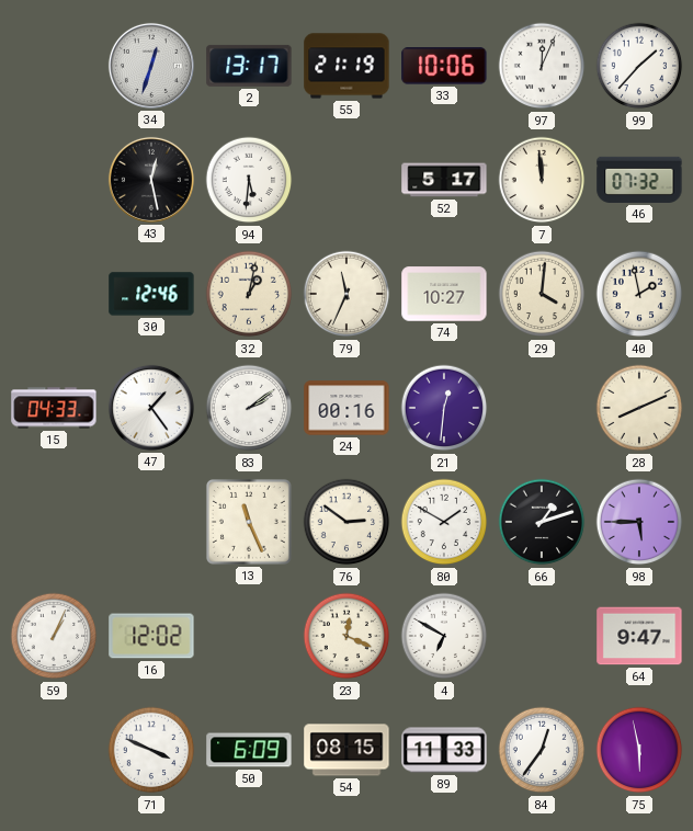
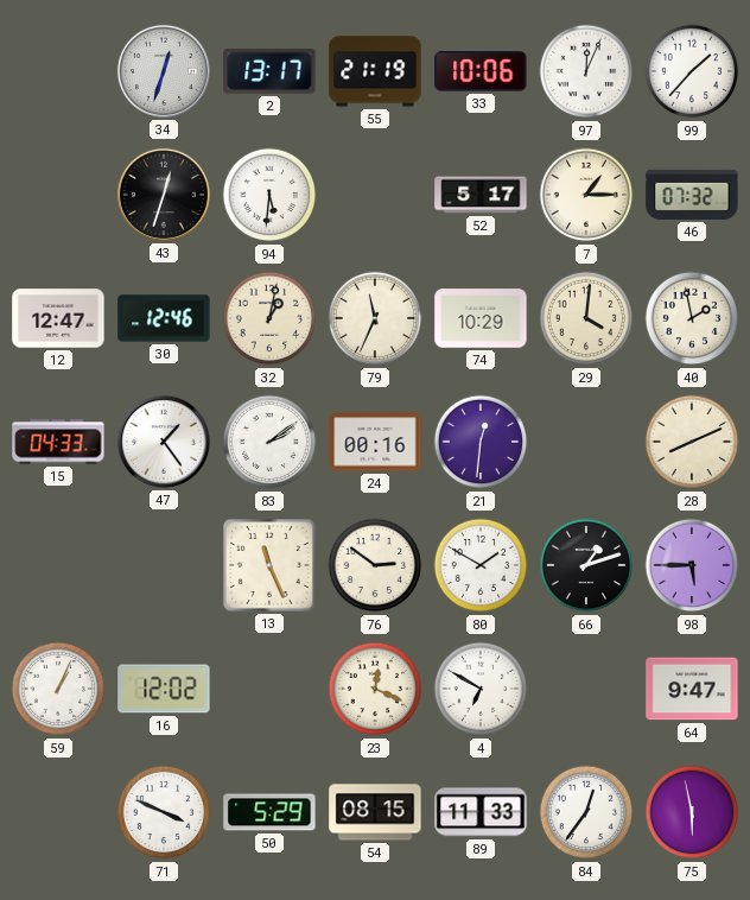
43: 12:28 -> 12:33 (164, 195)
7: 11:59 -> 1:15 (586, 195)
12: none -> 12:47 (58, 318)
74: 10:27 -> 10:29 (481, 318)
50: 6:09 -> 5:29 (269, 812)
